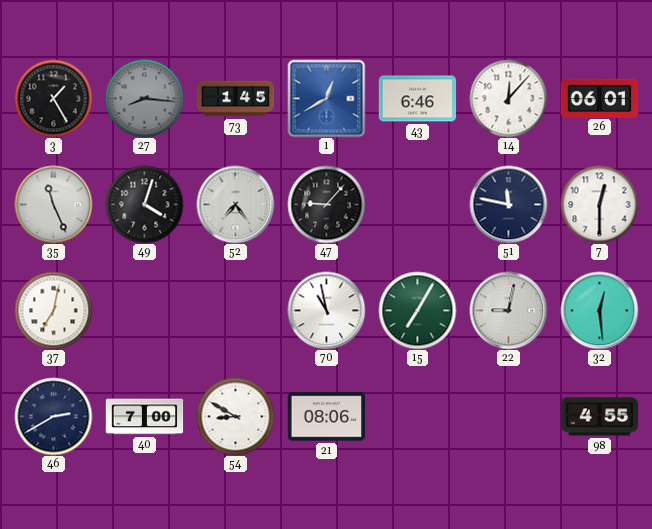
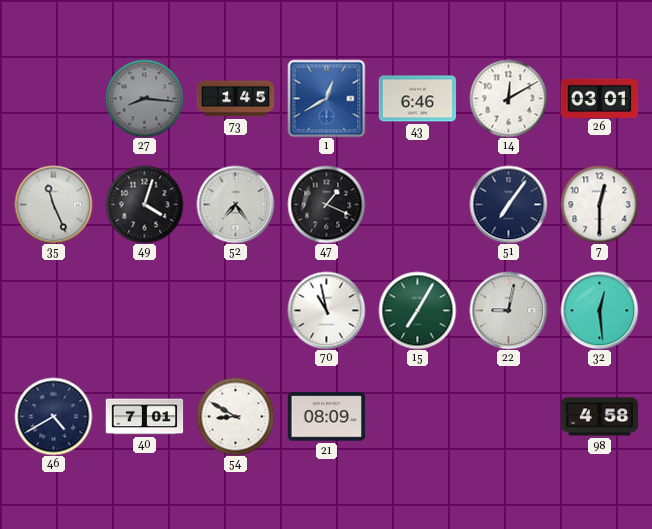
3: 1:25 -> none (53, 98)
14: 12:07 -> 12:10 (508, 98)
26: 06:01 -> 03:01 (599, 98)
47: 9:07 -> 1:19 (326, 204)
51: 11:47 -> 7:06 (508, 204)
37: 7:02 -> none (53, 310)
46: 2:40 -> 4:40 (53, 416)
40: 7:00 -> 7:01 (144, 417)
21: 08:06 -> 08:09 (326, 417)
98: 4:55 -> 4:58 (599, 417)
